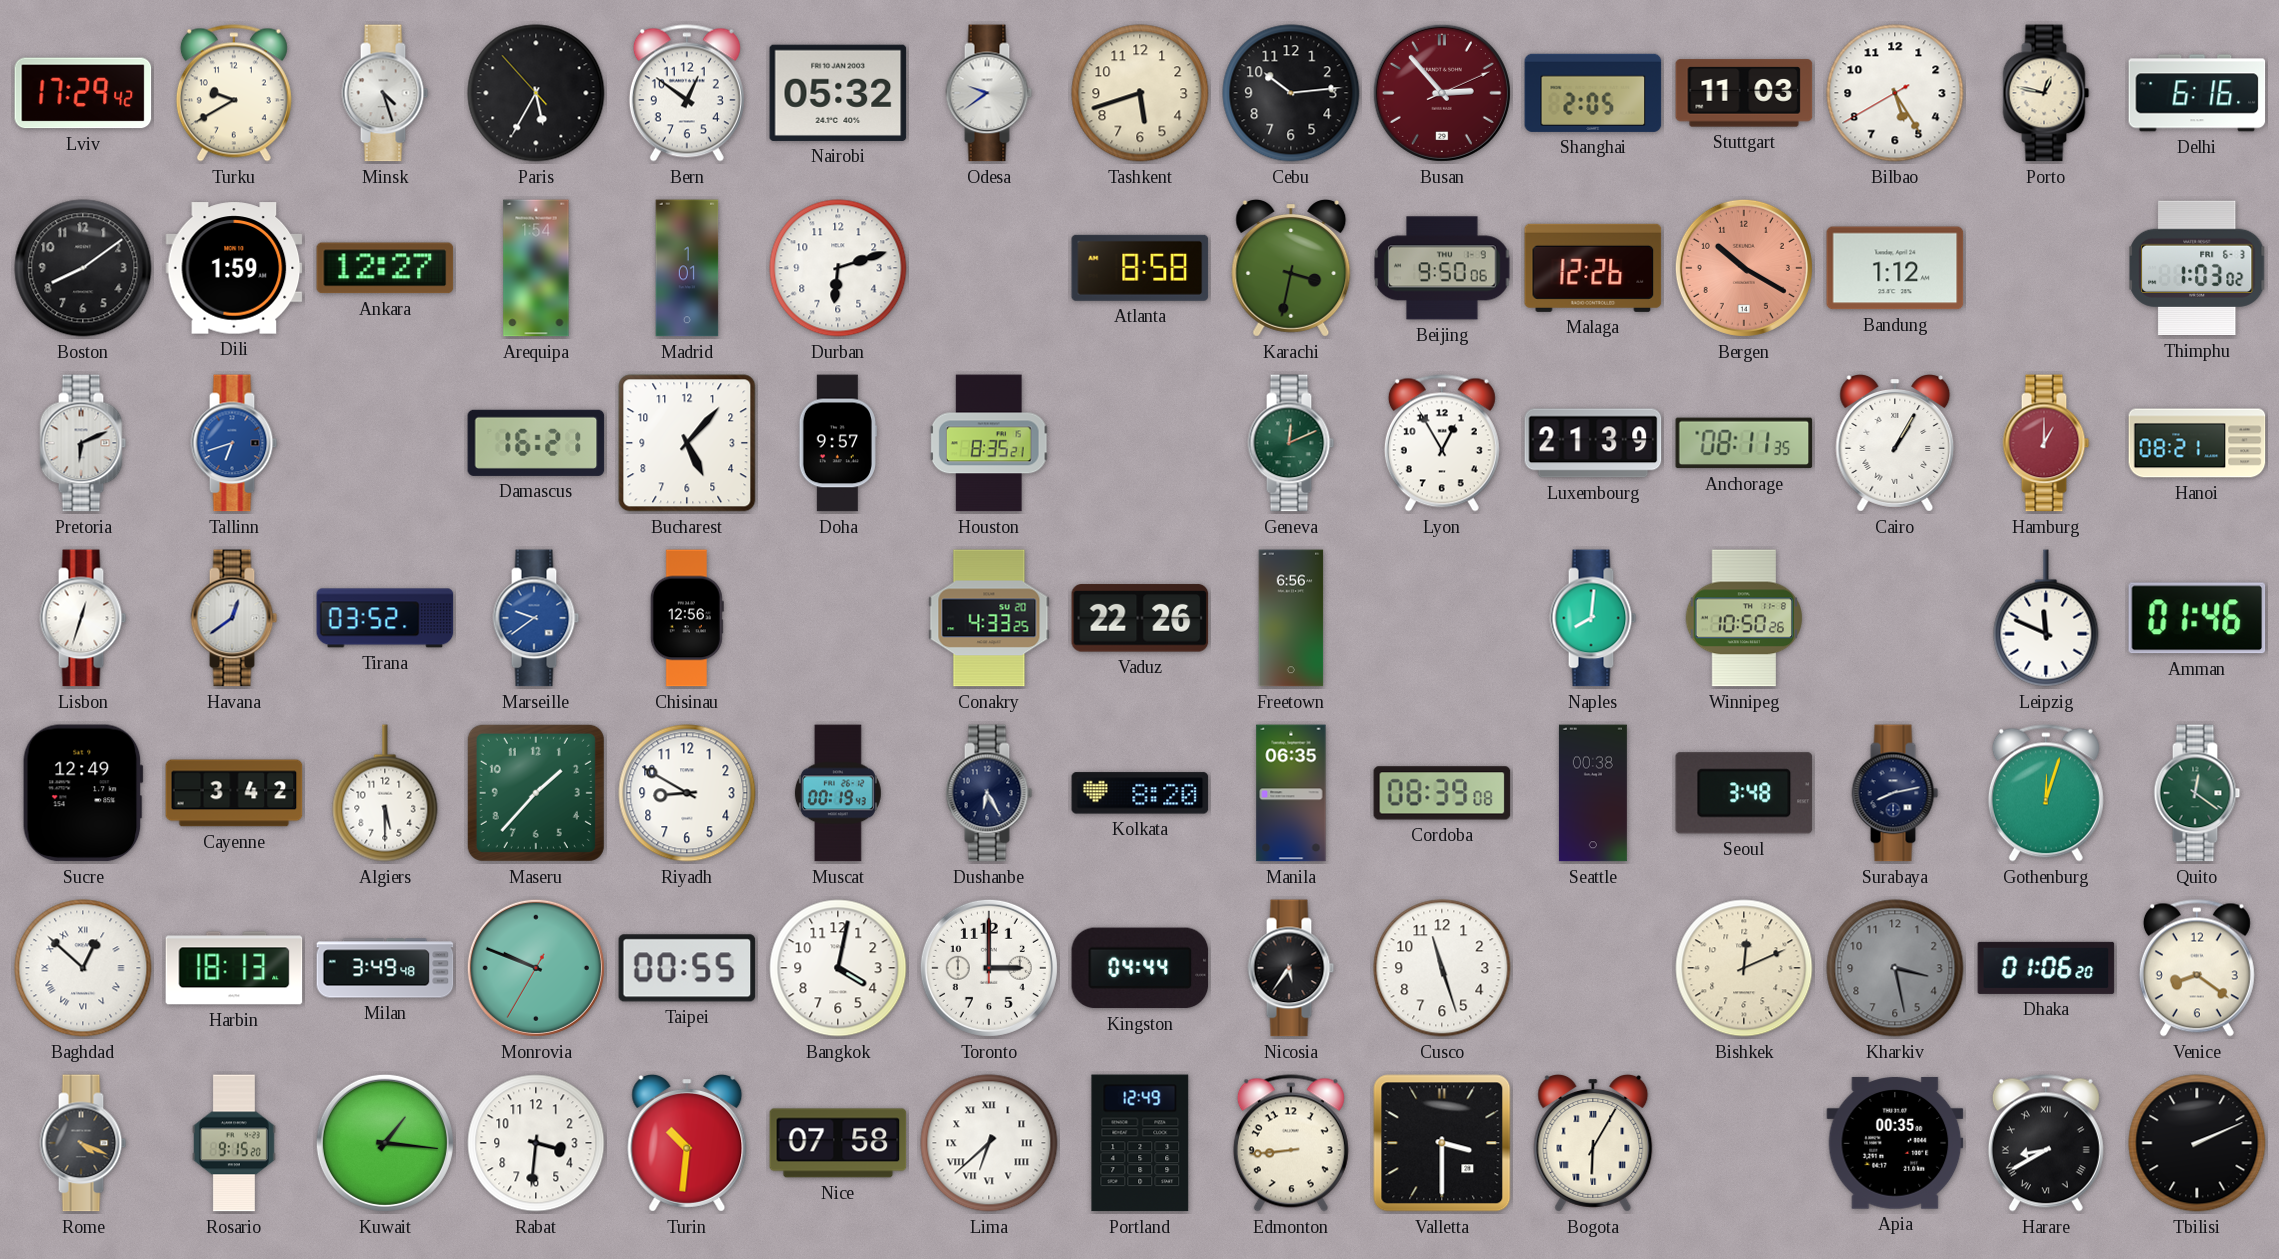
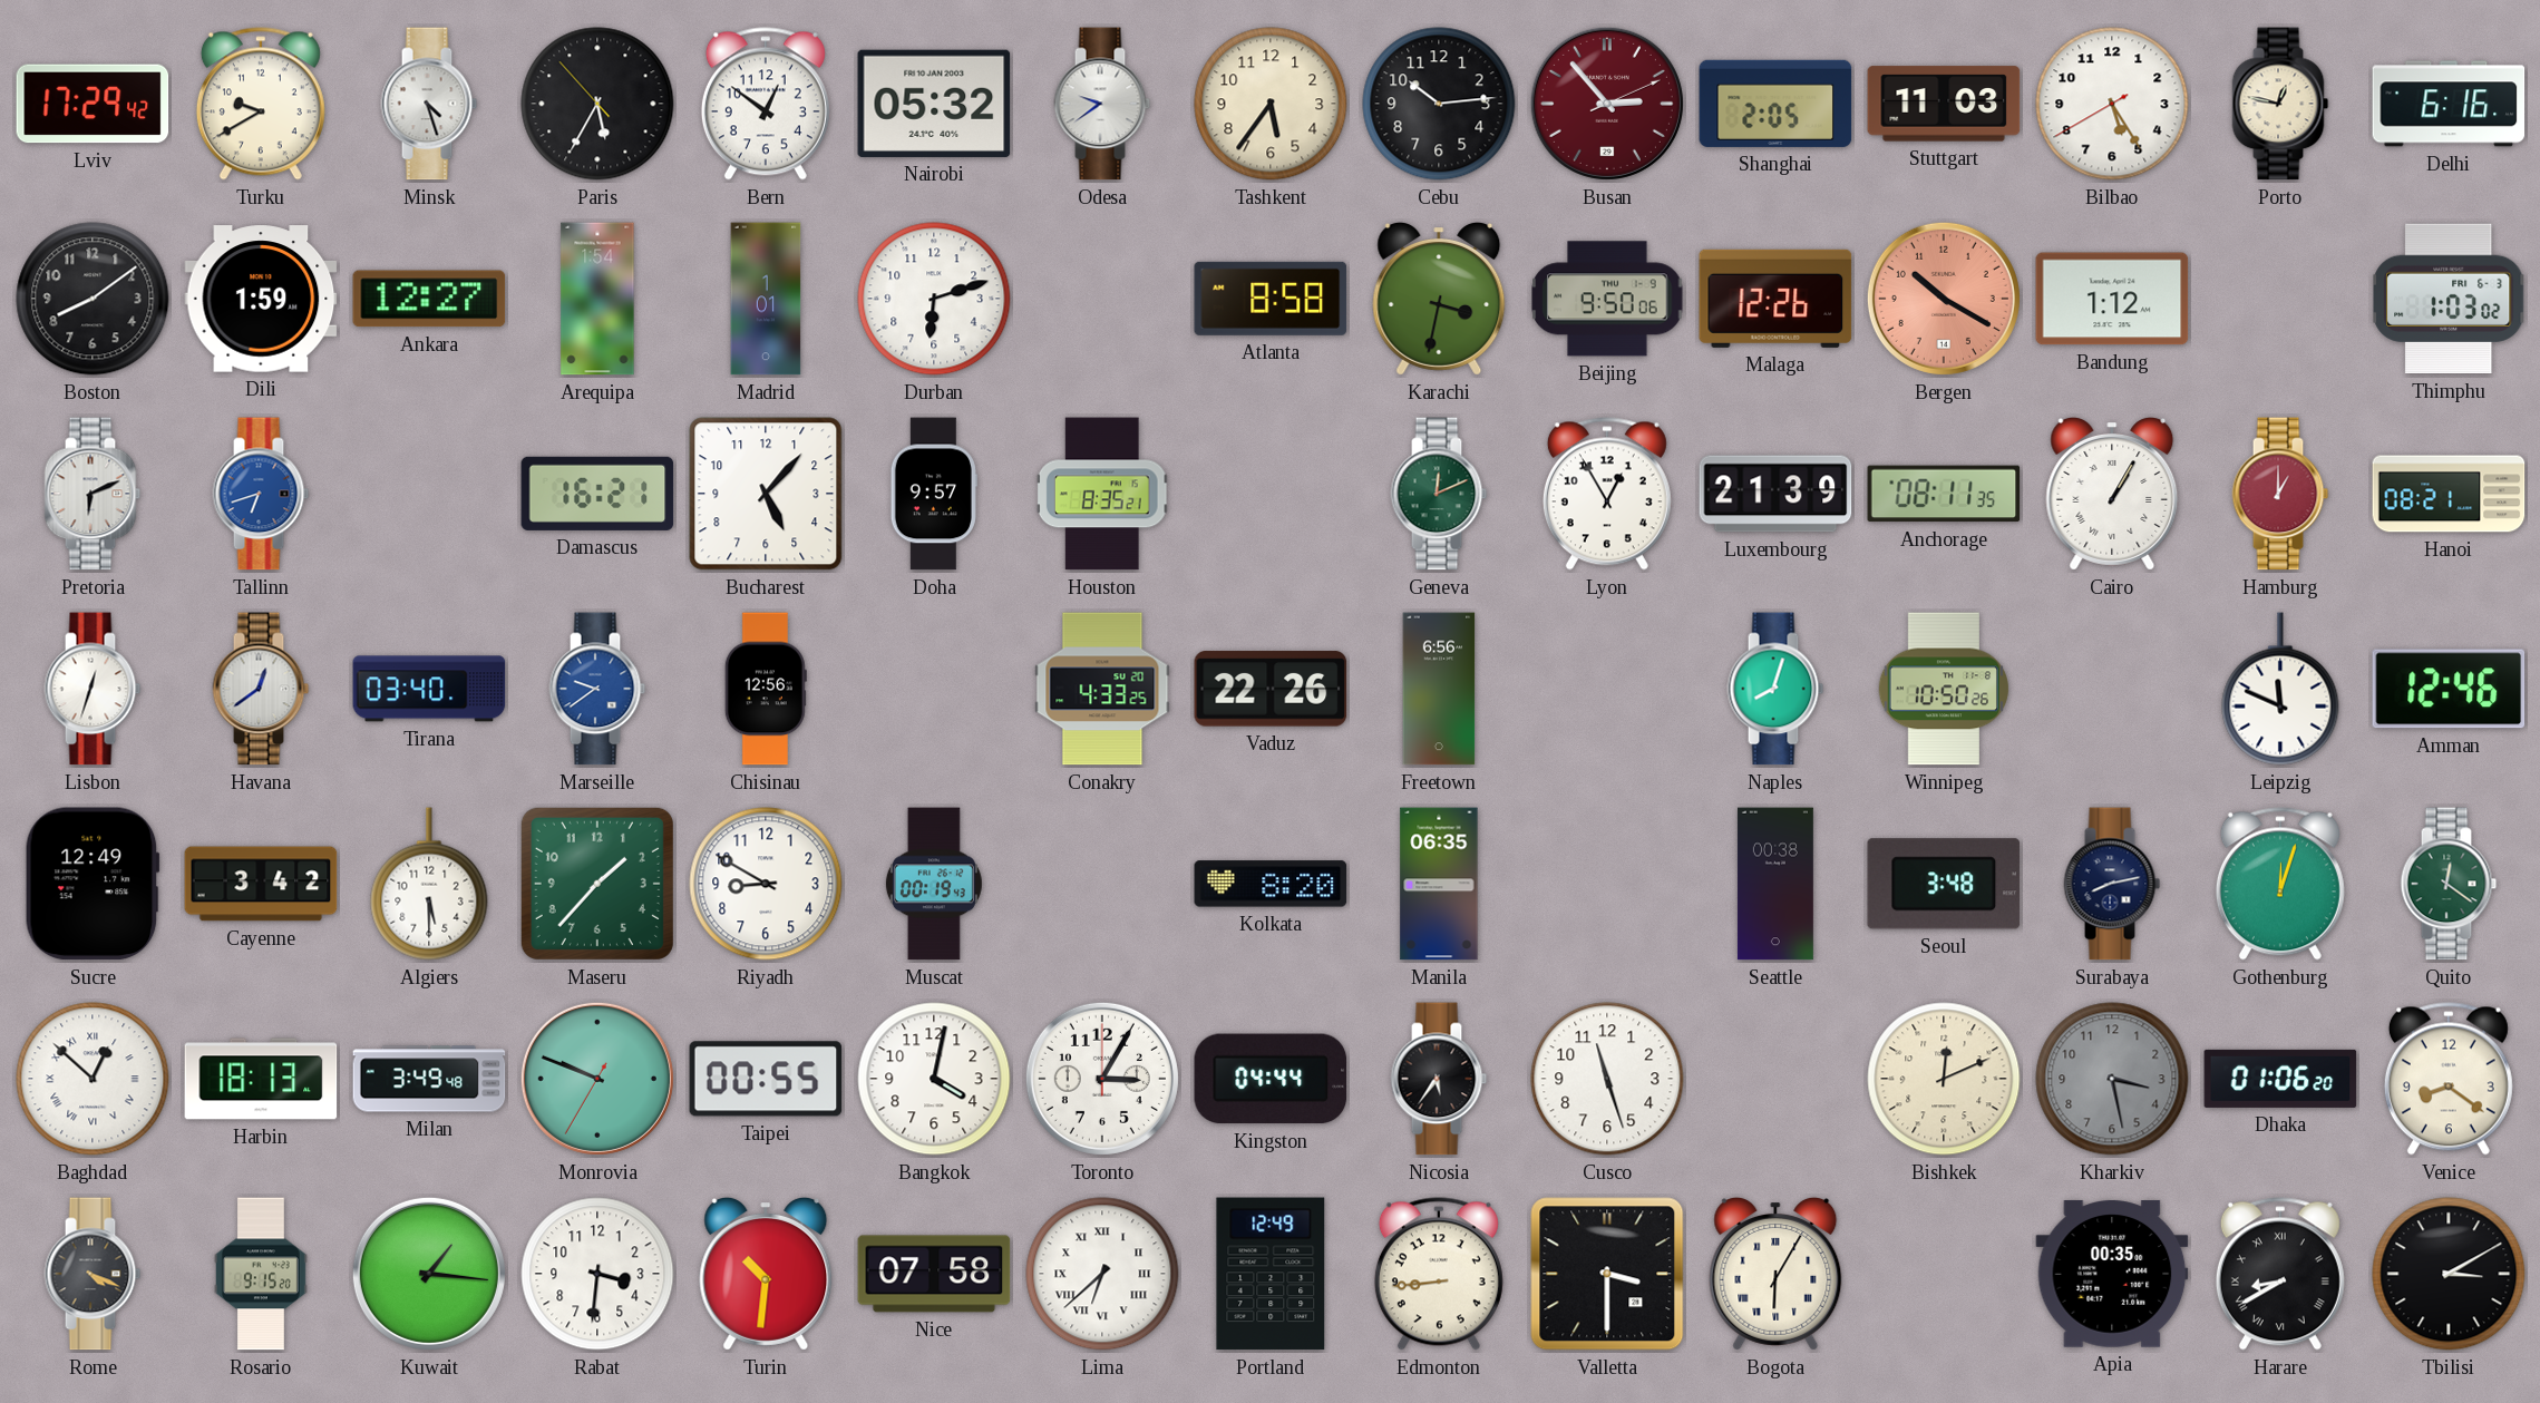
Tashkent: 5:42 -> 5:36 (1271, 104)
Tirana: 03:52 -> 03:40 (429, 689)
Naples: 8:01 -> 8:03 (1775, 689)
Amman: 01:46 -> 12:46 (2449, 689)
Dushanbe: 6:25 -> none (989, 793)
Cordoba: 08:39 -> none (1442, 793)
Toronto: 3:00 -> 3:05 (1102, 1079)
Tbilisi: 2:11 -> 3:10 (2449, 1274)
